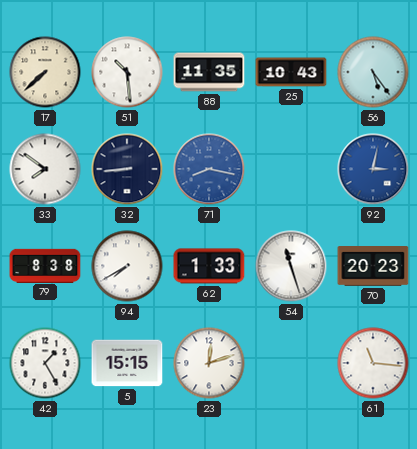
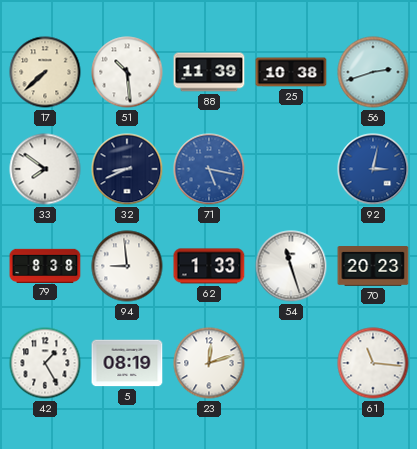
88: 11:35 -> 11:39 (209, 72)
25: 10:43 -> 10:38 (291, 72)
56: 5:24 -> 2:42 (373, 72)
32: 8:44 -> 8:41 (127, 169)
71: 8:17 -> 5:17 (209, 169)
94: 7:40 -> 8:59 (127, 266)
5: 15:15 -> 08:19 (127, 363)
